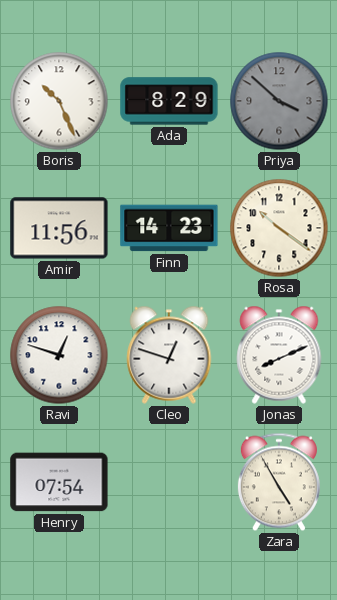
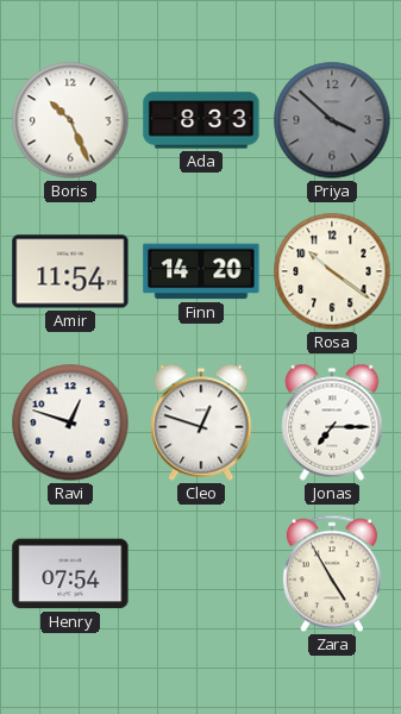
Ada: 8:29 -> 8:33 (201, 120)
Amir: 11:56 -> 11:54 (70, 271)
Finn: 14:23 -> 14:20 (201, 271)
Jonas: 8:11 -> 7:15 (332, 422)
